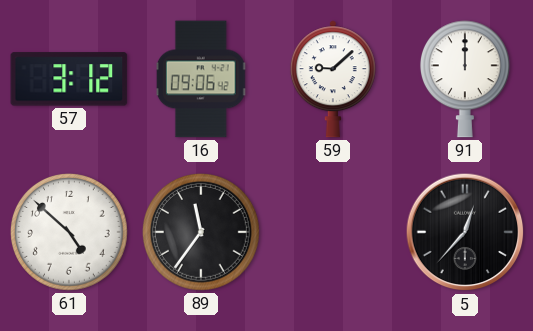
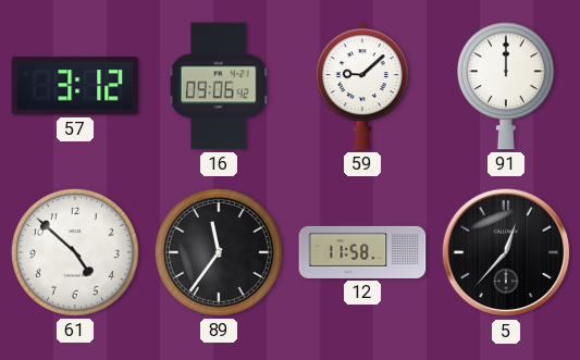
12: none -> 11:58 (362, 252)
